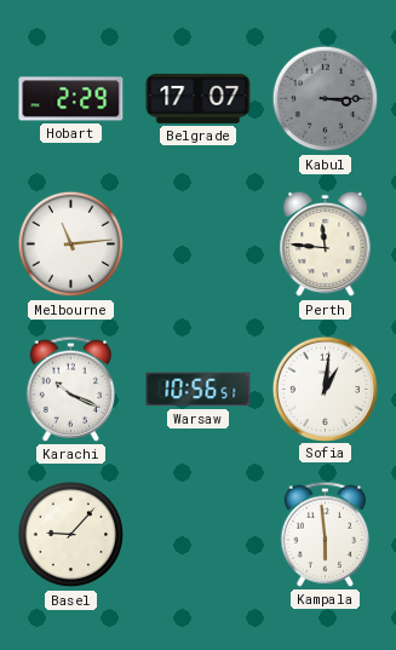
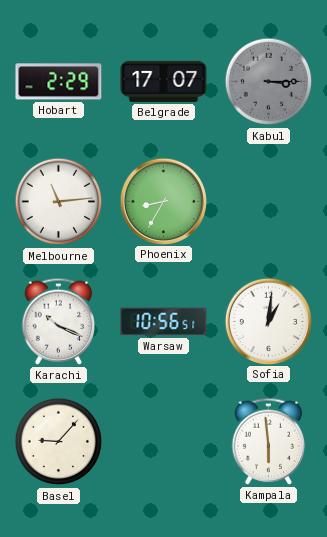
Phoenix: none -> 8:35 (163, 201)
Perth: 11:46 -> none (326, 245)
